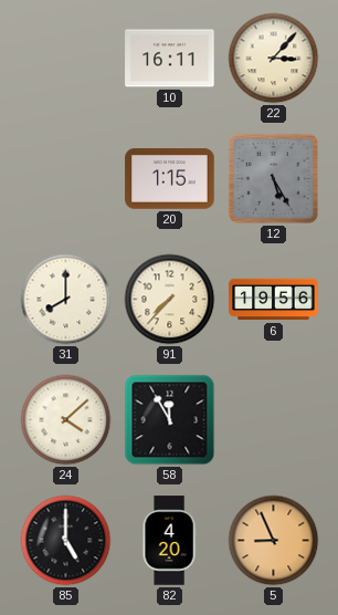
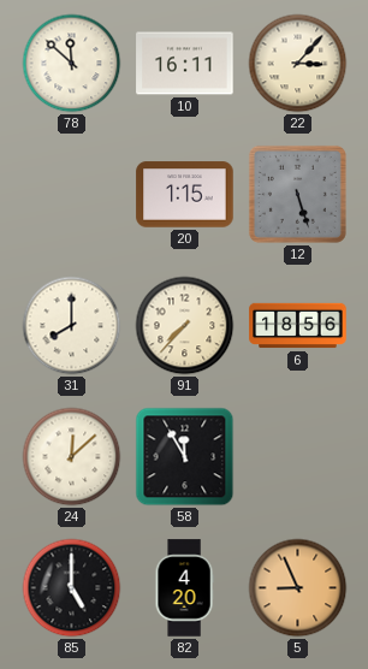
78: none -> 11:52 (72, 64)
12: 5:25 -> 5:27 (297, 194)
6: 19:56 -> 18:56 (298, 326)
24: 4:08 -> 12:08 (72, 457)
